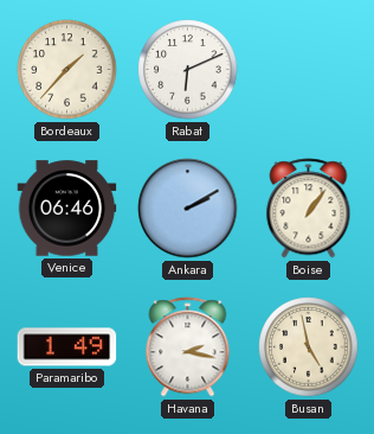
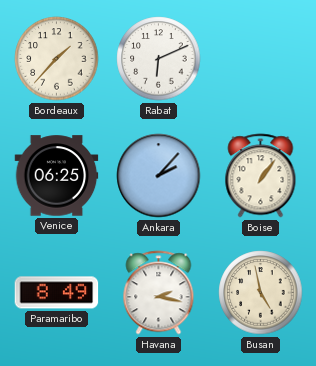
Venice: 06:46 -> 06:25 (57, 176)
Ankara: 2:10 -> 2:07 (159, 176)
Paramaribo: 1:49 -> 8:49 (57, 293)
